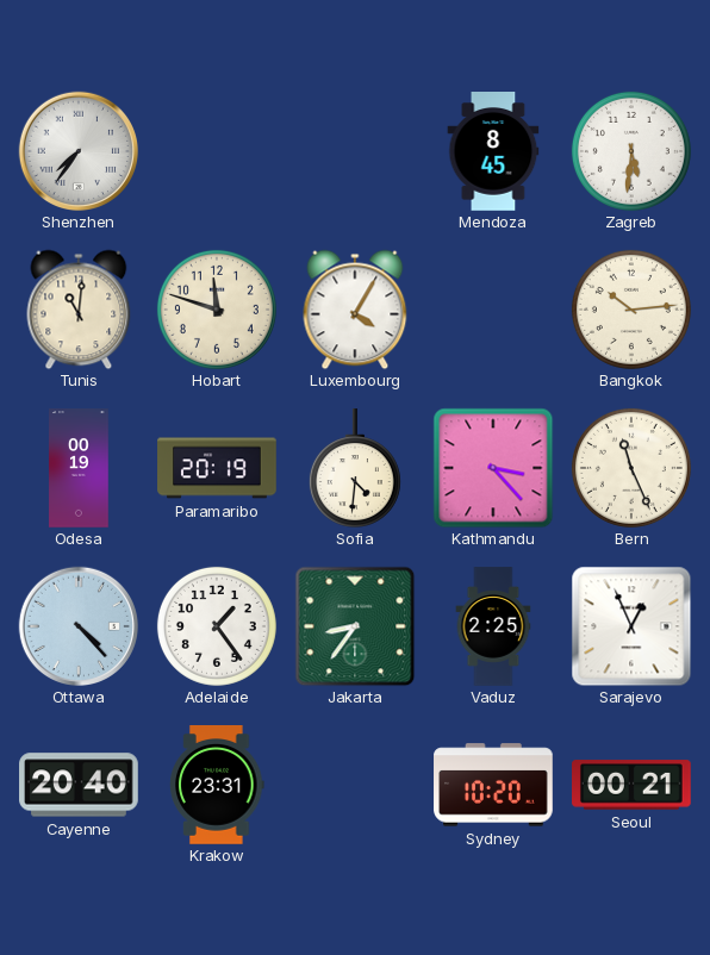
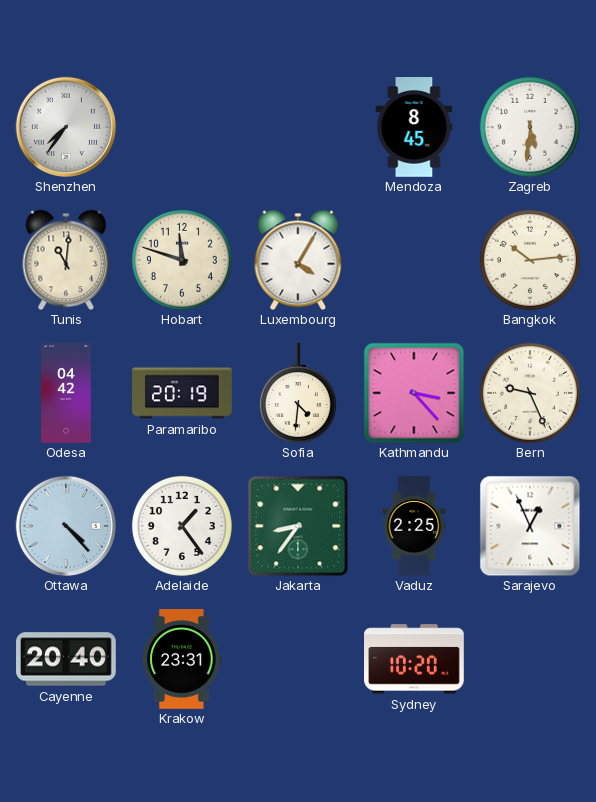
Odesa: 00:19 -> 04:42 (66, 393)
Bern: 11:26 -> 9:26 (530, 393)
Seoul: 00:21 -> none (633, 785)
